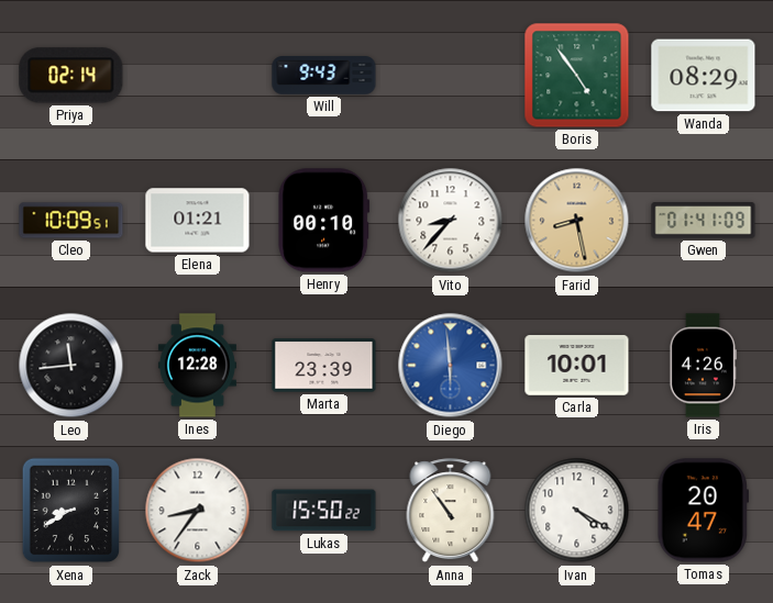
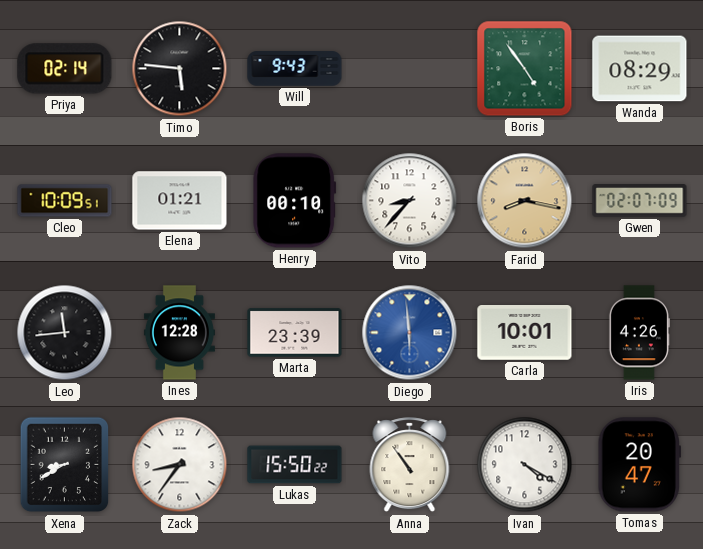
Timo: none -> 5:46 (180, 69)
Farid: 8:28 -> 8:17 (525, 201)
Gwen: 01:41 -> 02:07 (640, 201)
